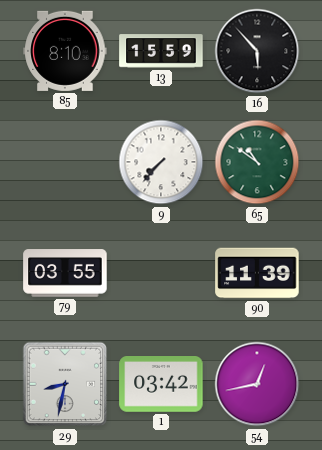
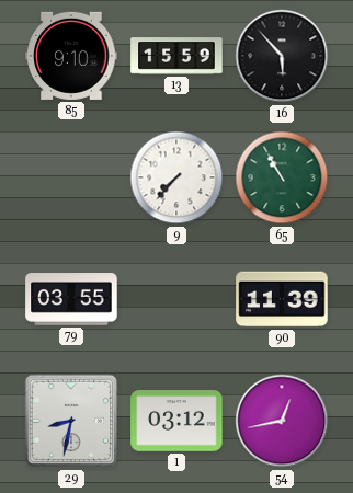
85: 8:10 -> 9:10 (71, 56)
65: 10:51 -> 10:55 (282, 177)
1: 03:42 -> 03:12 (176, 422)
